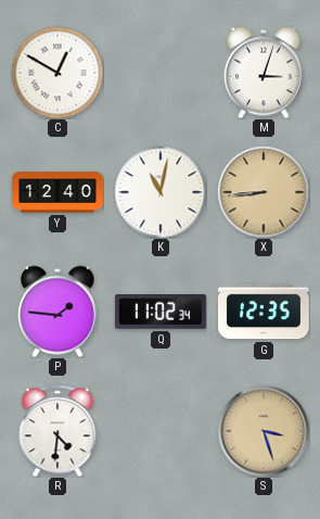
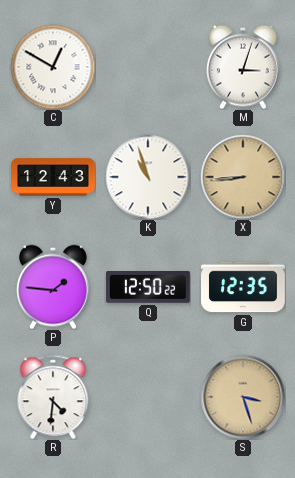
Y: 12:40 -> 12:43 (53, 177)
K: 11:02 -> 10:57 (148, 177)
Q: 11:02 -> 12:50 (148, 288)
